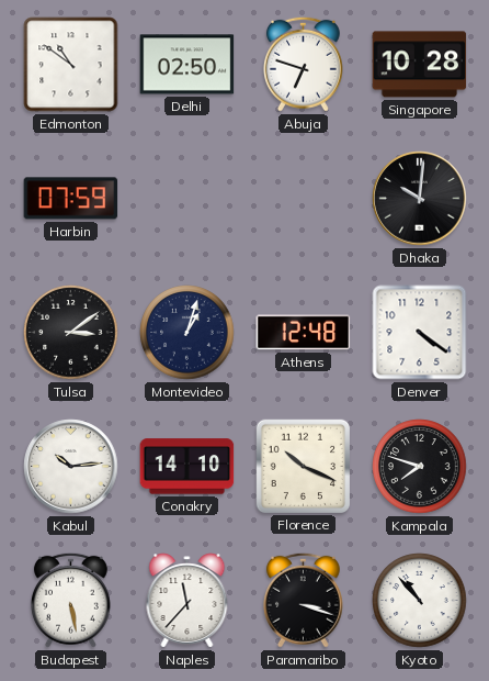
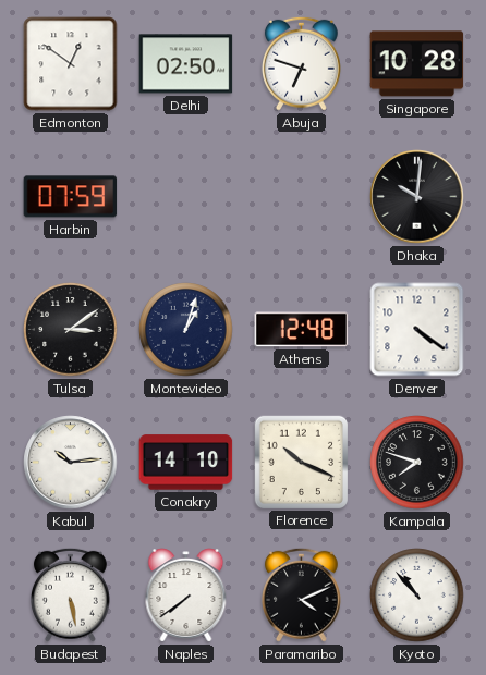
Edmonton: 10:51 -> 12:51 (71, 64)
Naples: 11:37 -> 7:39 (186, 596)
Paramaribo: 3:18 -> 4:11 (301, 594)
